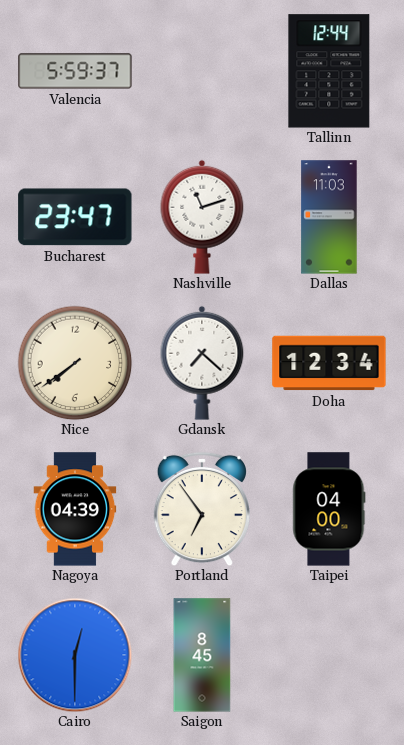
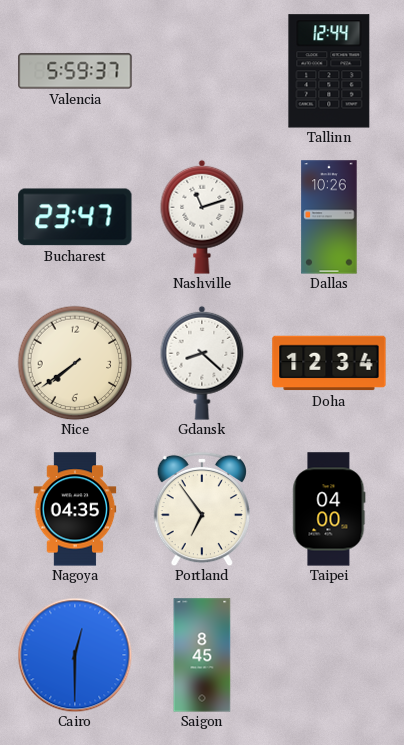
Dallas: 11:03 -> 10:26 (329, 217)
Gdansk: 7:22 -> 8:22 (202, 363)
Nagoya: 04:39 -> 04:35 (75, 509)
